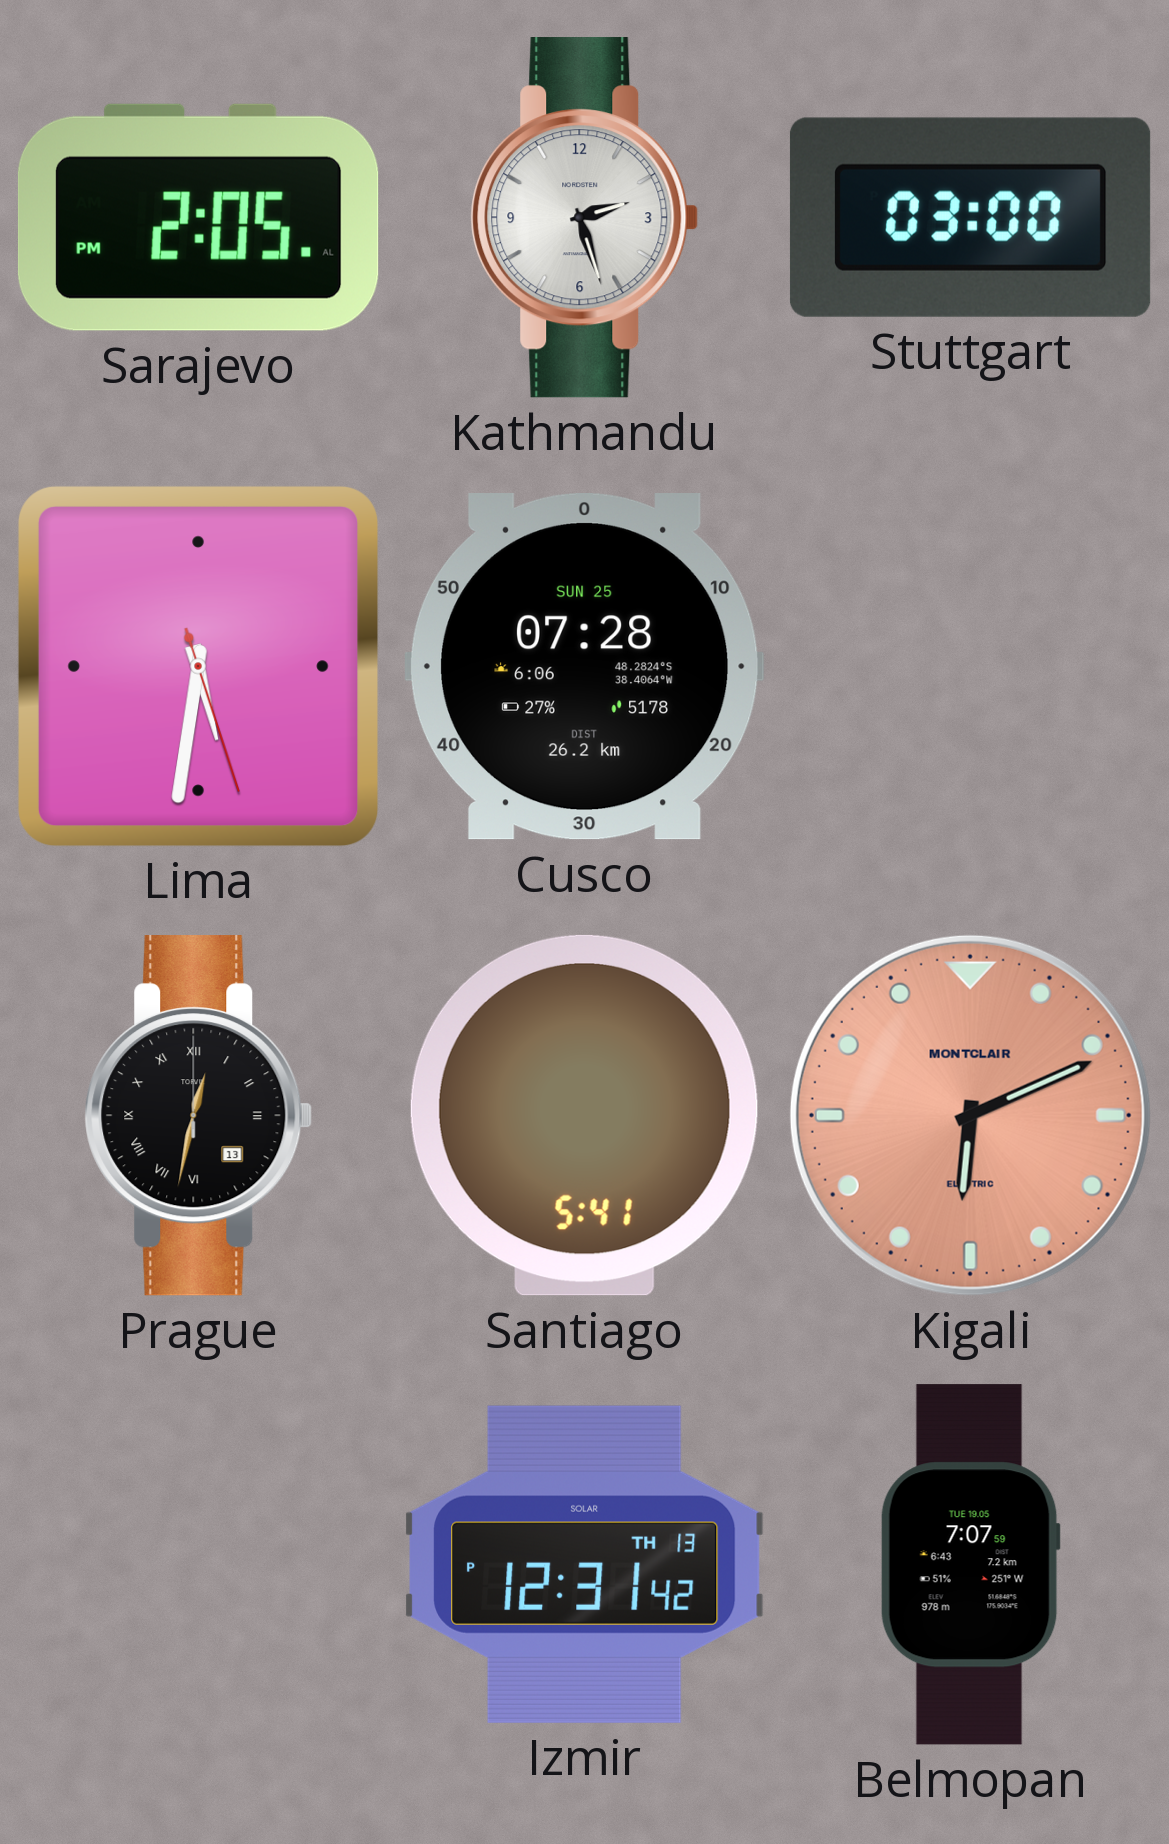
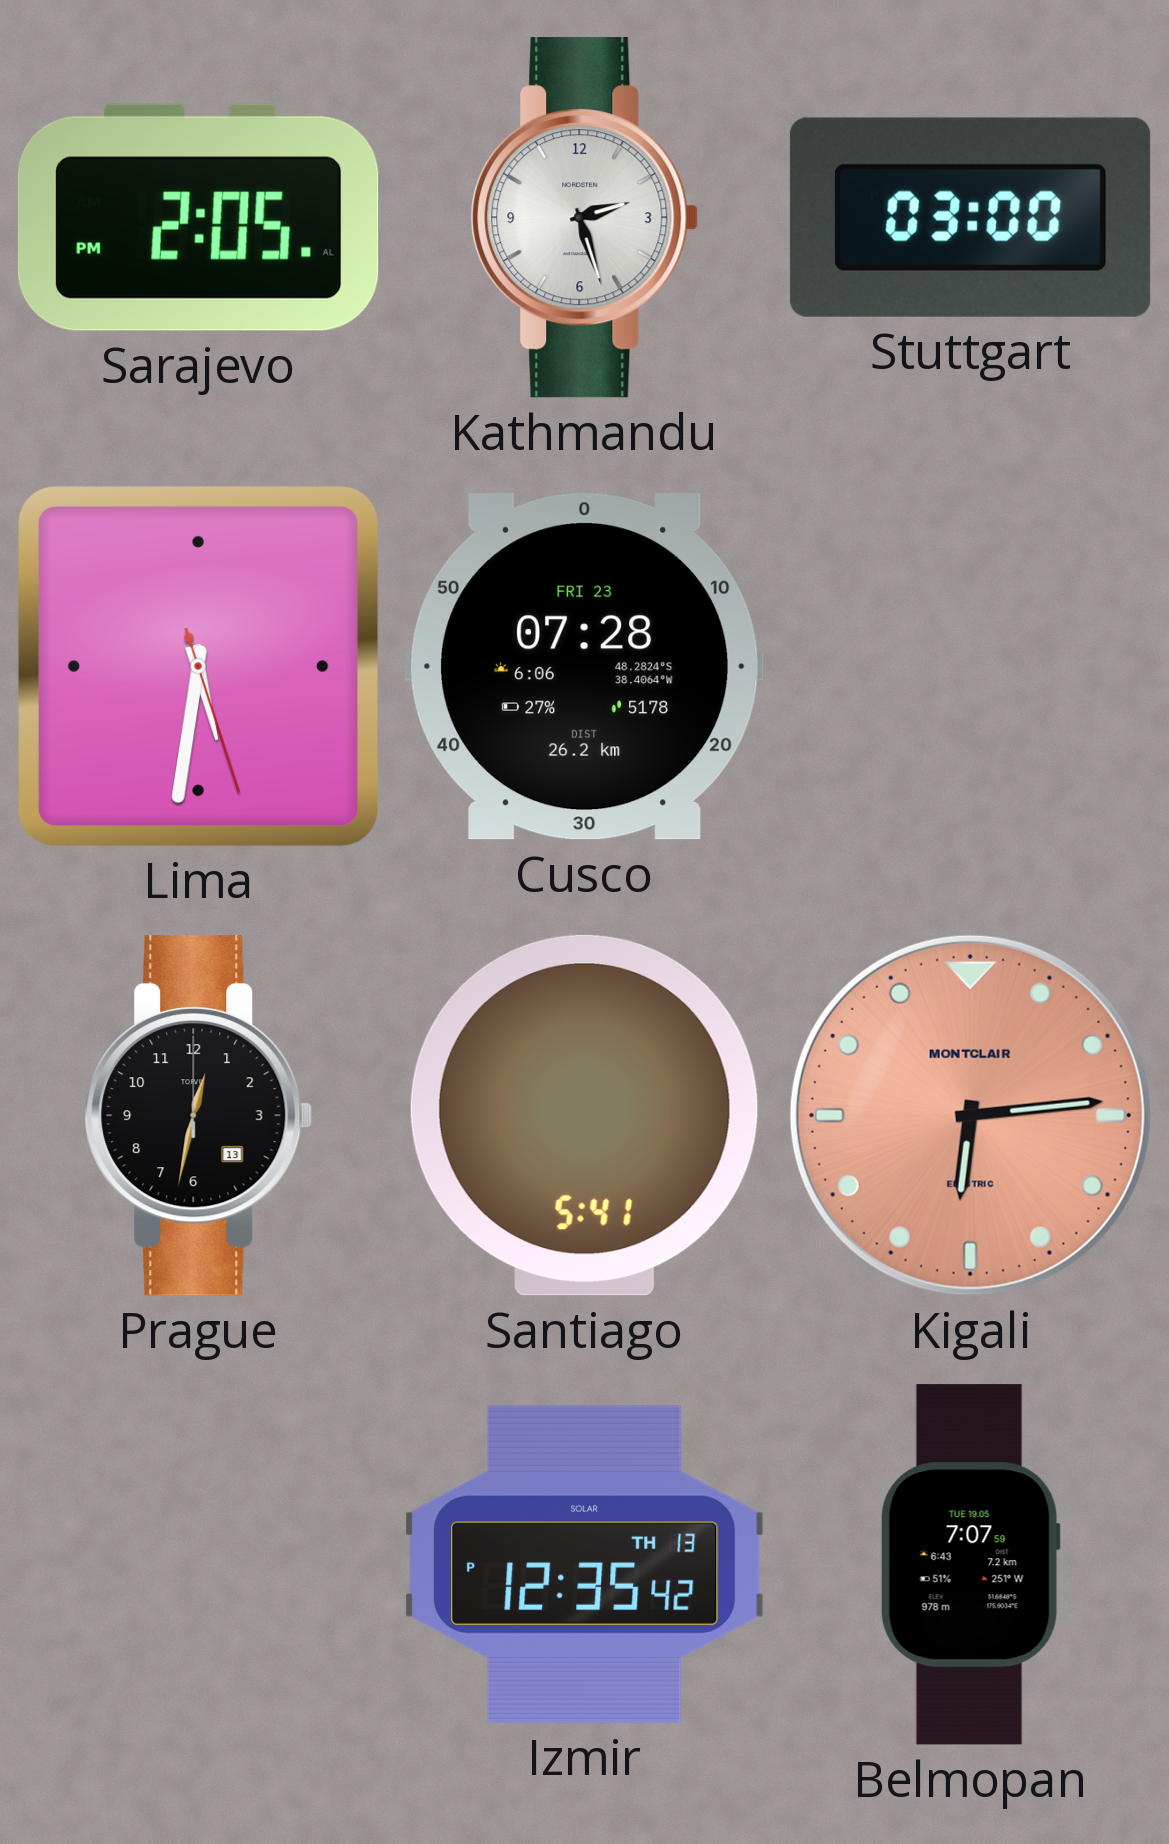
Cusco date: SUN 25 -> FRI 23 (584, 667)
Prague numerals: Roman -> Arabic (199, 1116)
Kigali: 6:11 -> 6:14 (970, 1115)
Izmir: 12:31 -> 12:35 (585, 1564)
